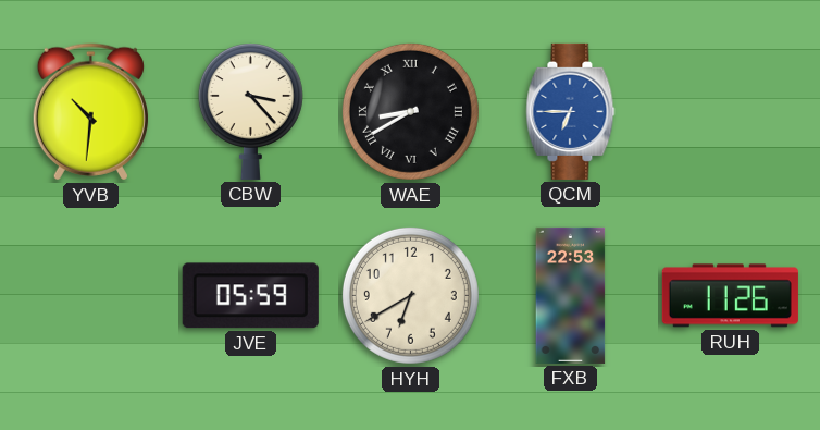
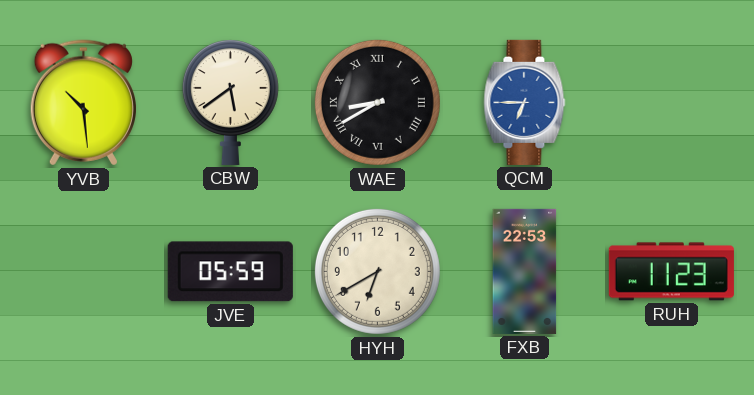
YVB: 10:31 -> 10:29 (83, 103)
CBW: 3:23 -> 5:39 (230, 102)
RUH: 11:26 -> 11:23 (671, 272)
